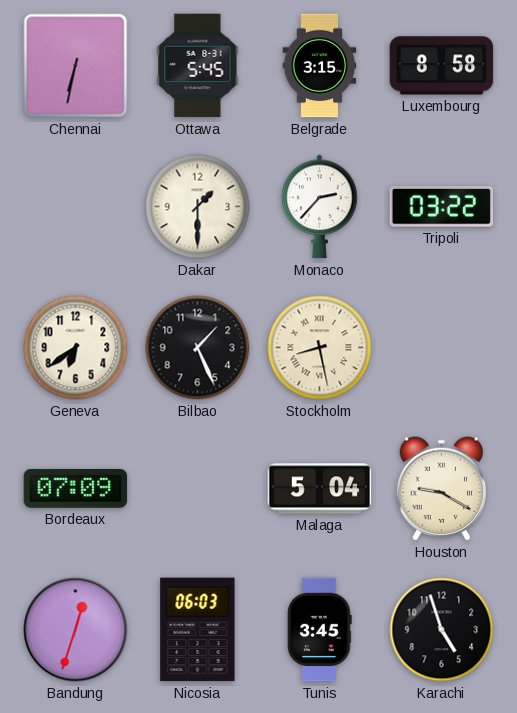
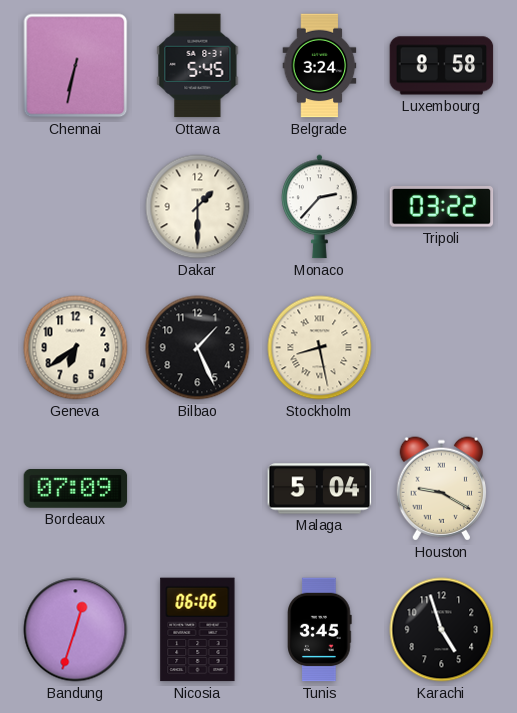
Belgrade: 3:15 -> 3:24 (320, 66)
Nicosia: 06:03 -> 06:06 (198, 630)
